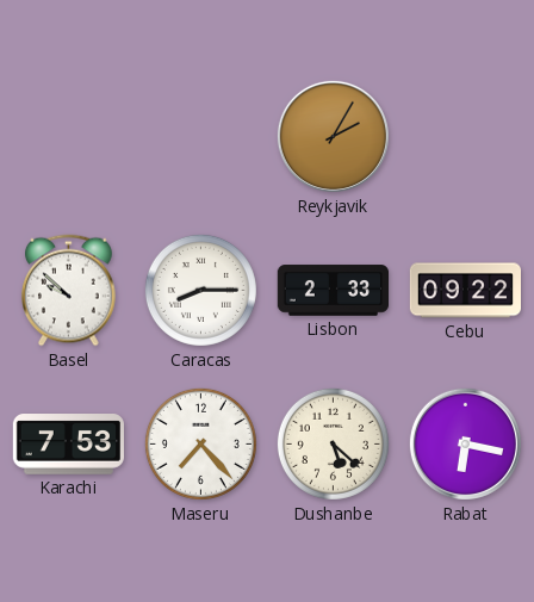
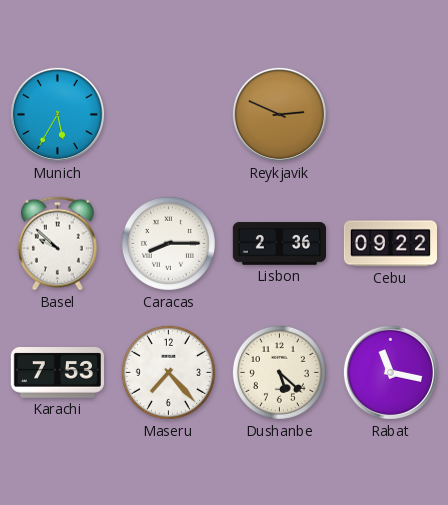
Munich: none -> 5:35 (57, 114)
Reykjavik: 2:05 -> 2:49 (279, 114)
Lisbon: 2:33 -> 2:36 (279, 244)
Rabat: 6:17 -> 11:17 (390, 372)
